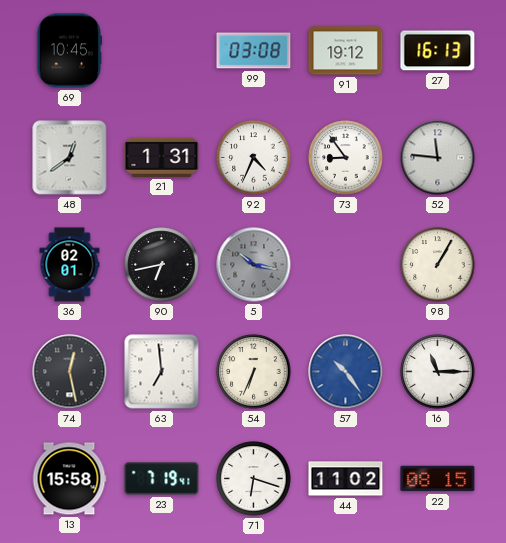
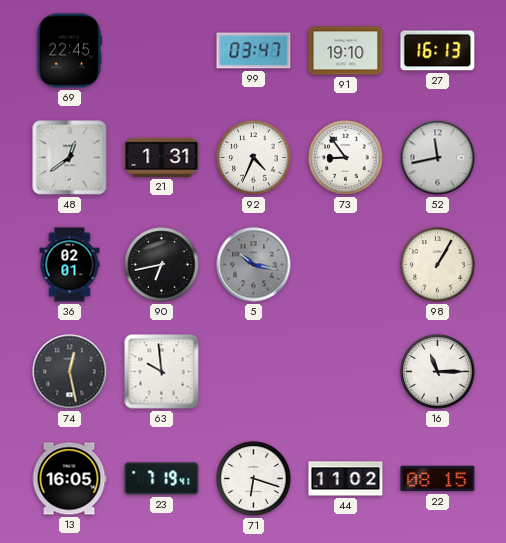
69: 10:45 -> 22:45 (68, 51)
99: 03:08 -> 03:47 (254, 51)
91: 19:12 -> 19:10 (346, 51)
52: 11:46 -> 11:43 (438, 158)
63: 6:59 -> 9:59 (162, 372)
54: 6:34 -> none (254, 372)
57: 10:24 -> none (346, 372)
13: 15:58 -> 16:05 (69, 479)
